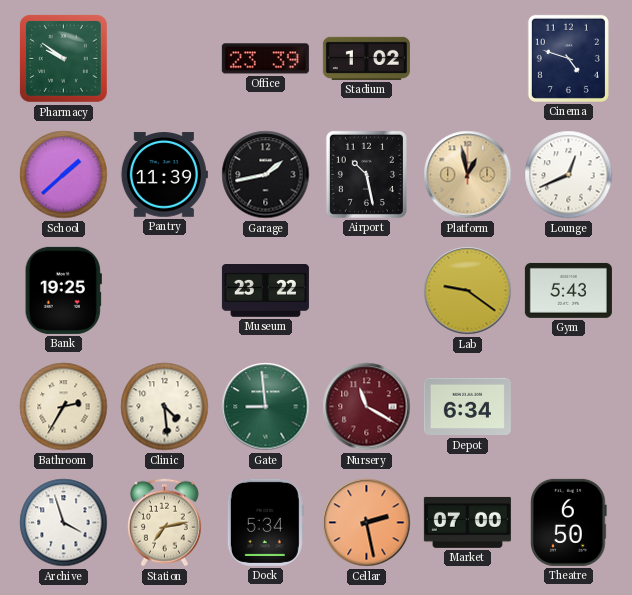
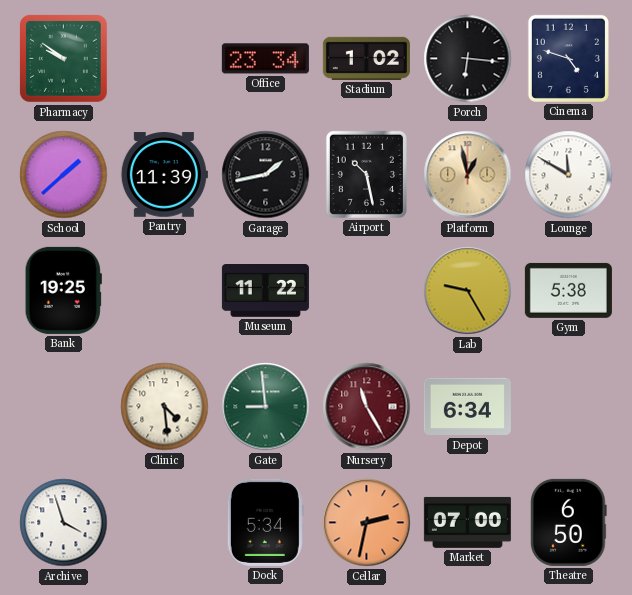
Office: 23:39 -> 23:34 (265, 59)
Porch: none -> 6:16 (468, 59)
Lounge: 12:41 -> 11:50 (569, 175)
Museum: 23:22 -> 11:22 (265, 291)
Lab: 9:21 -> 9:25 (468, 291)
Gym: 5:43 -> 5:38 (568, 290)
Bathroom: 2:35 -> none (64, 407)
Nursery: 11:20 -> 11:25 (367, 407)
Station: 7:13 -> none (164, 523)
Cellar: 2:28 -> 2:32 (367, 523)
